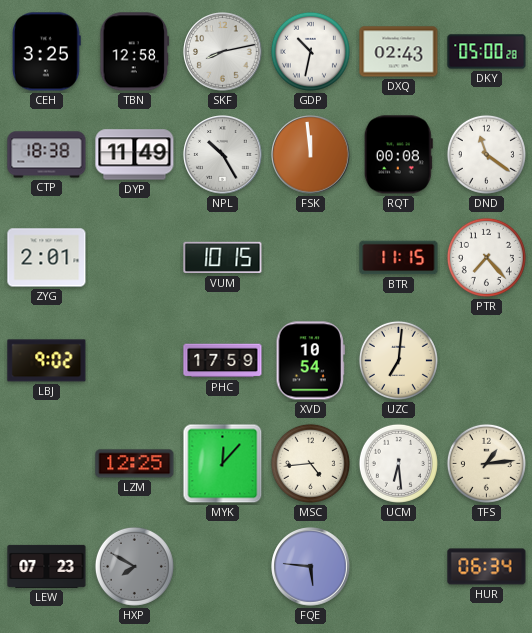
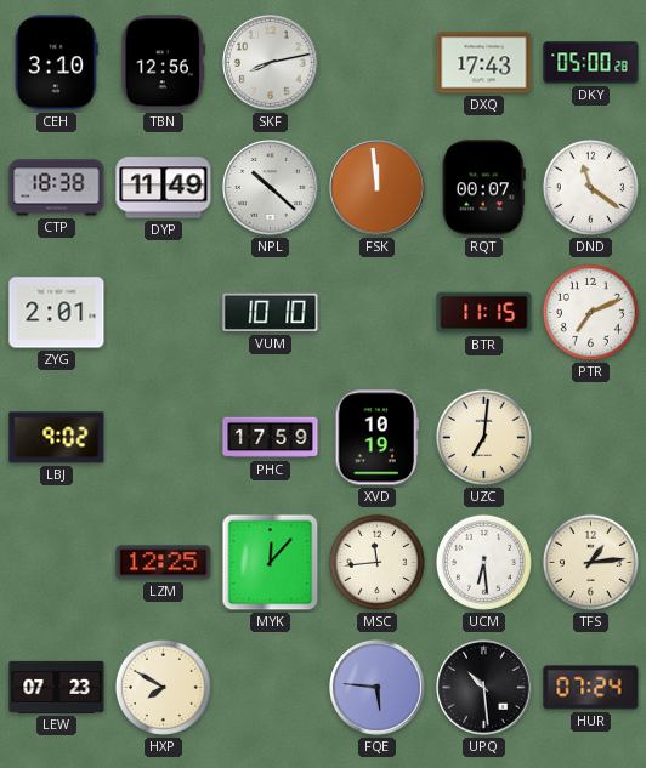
CEH: 3:25 -> 3:10 (56, 63)
TBN: 12:58 -> 12:56 (164, 63)
GDP: 10:32 -> none (310, 51)
DXQ: 02:43 -> 17:43 (484, 63)
NPL: 10:25 -> 10:22 (271, 188)
RQT: 00:08 -> 00:07 (483, 188)
VUM: 10:15 -> 10:10 (271, 313)
PTR: 7:23 -> 7:11 (590, 312)
XVD: 10:54 -> 10:19 (376, 438)
MSC: 4:44 -> 11:44 (376, 562)
HXP dial: grey -> cream (163, 687)
UPQ: none -> 10:29 (484, 688)
HUR: 06:34 -> 07:24 (591, 688)
